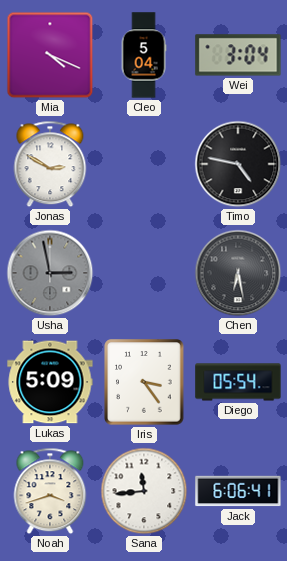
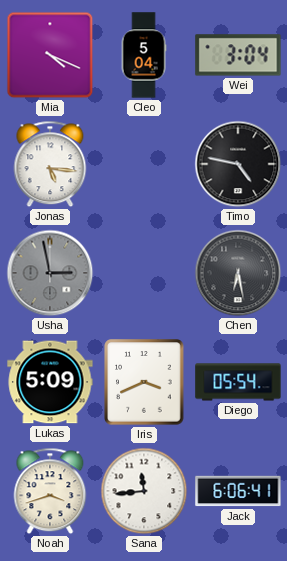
Jonas: 2:50 -> 5:16 (50, 164)
Iris: 3:24 -> 3:41 (144, 382)
